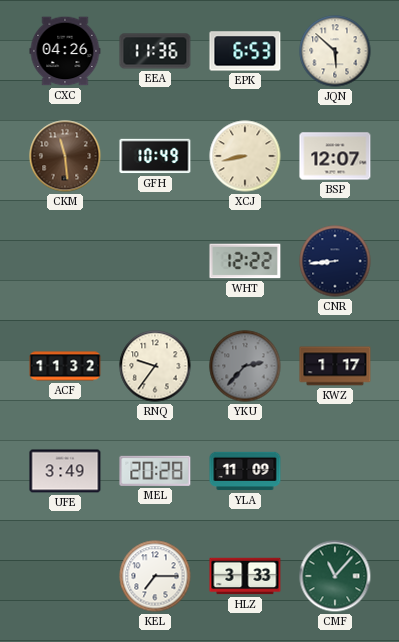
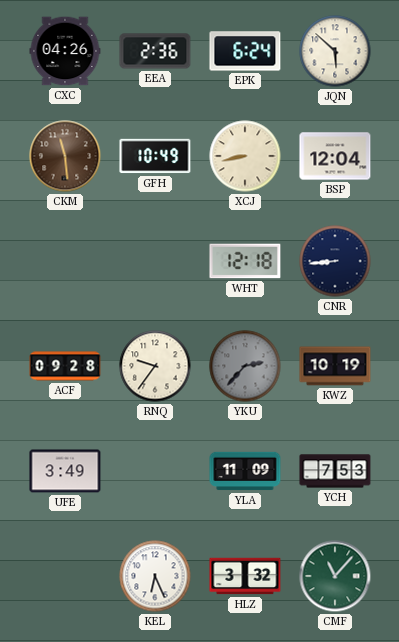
EEA: 11:36 -> 2:36 (155, 51)
EPK: 6:53 -> 6:24 (245, 51)
BSP: 12:07 -> 12:04 (335, 156)
WHT: 12:22 -> 12:18 (245, 261)
ACF: 11:32 -> 09:28 (65, 366)
KWZ: 1:17 -> 10:19 (335, 366)
MEL: 20:28 -> none (155, 471)
YCH: none -> 7:53 (335, 471)
KEL: 7:15 -> 6:26 (155, 576)
HLZ: 3:33 -> 3:32 (245, 576)
